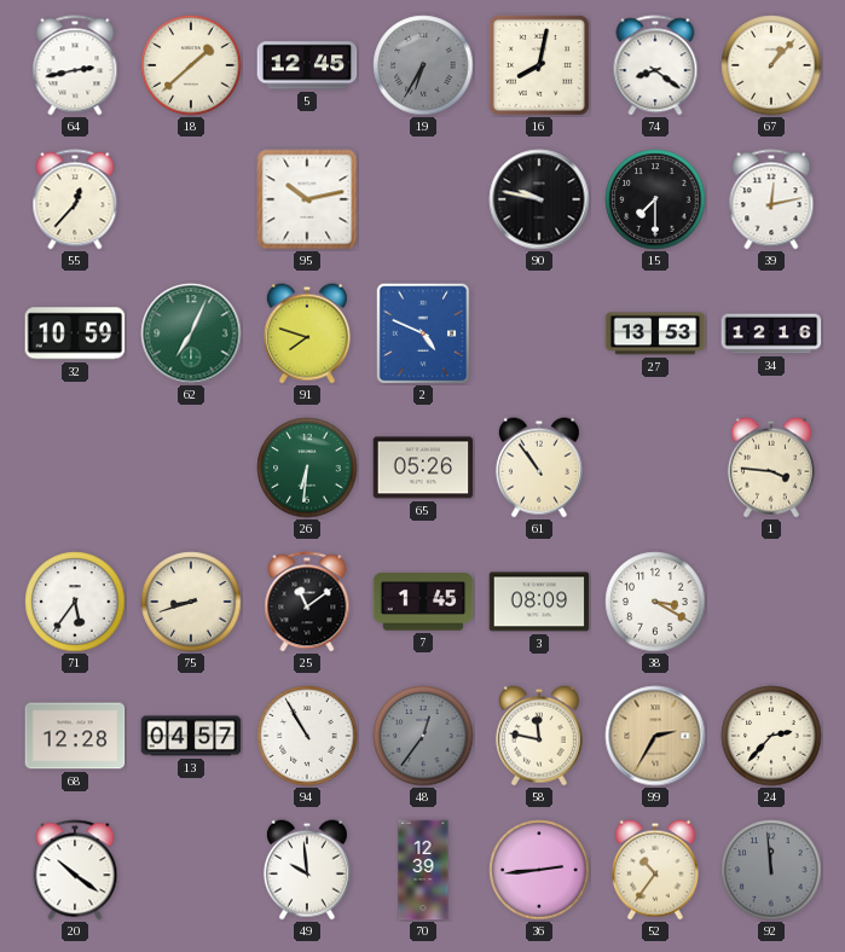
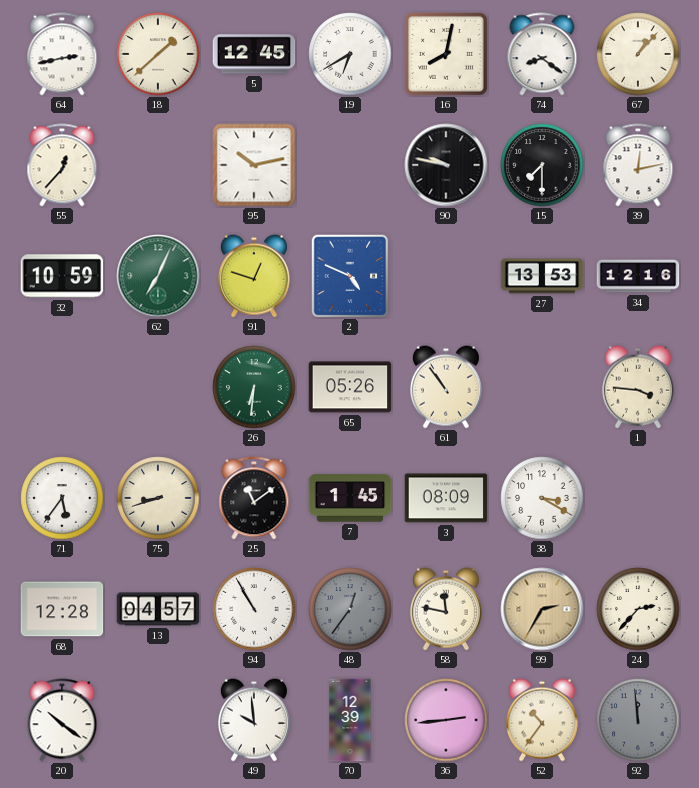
19: 6:35 -> 6:40 (350, 54)
19 dial: grey -> white (350, 54)
91: 7:48 -> 12:48 (254, 276)
